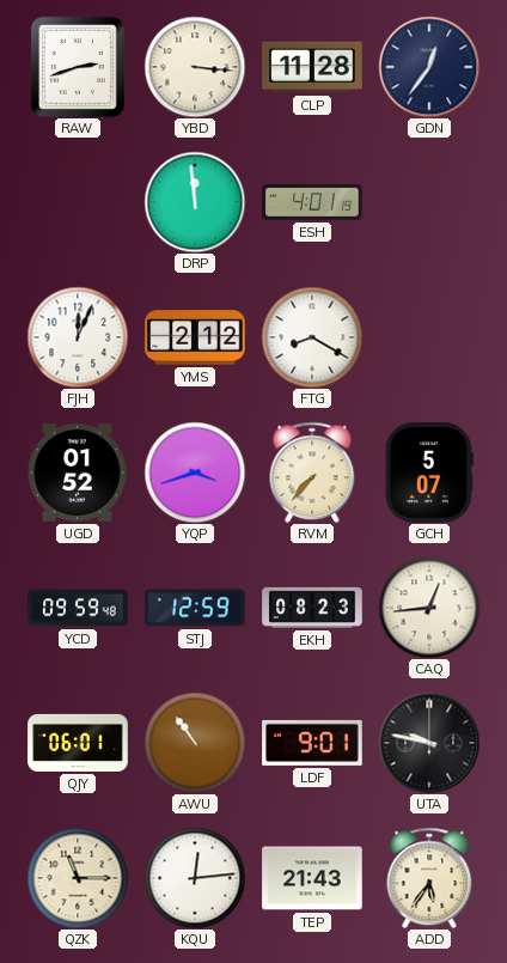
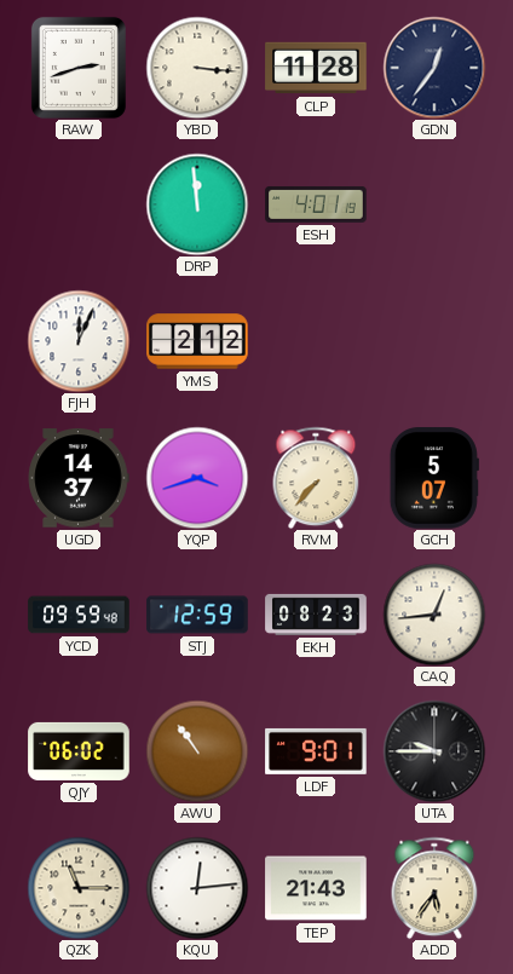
FTG: 8:20 -> none (312, 337)
UGD: 01:52 -> 14:37 (79, 478)
QJY: 06:01 -> 06:02 (79, 751)
UTA: 9:47 -> 9:45 (434, 751)
